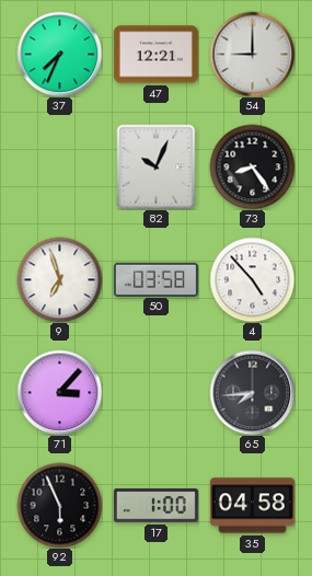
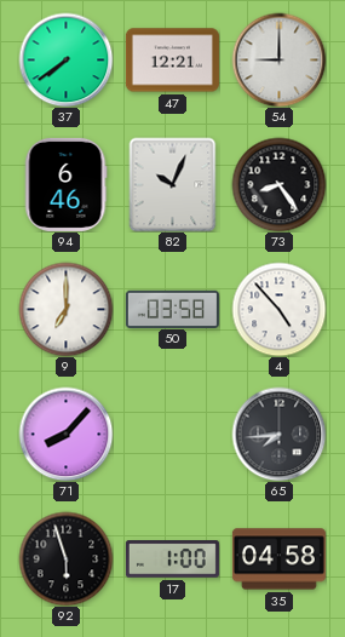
37: 7:34 -> 7:39 (65, 59)
94: none -> 6:46 (65, 184)
9: 6:57 -> 7:00 (65, 309)
71: 3:07 -> 8:07 (65, 434)
92: 5:56 -> 5:57 (65, 558)
